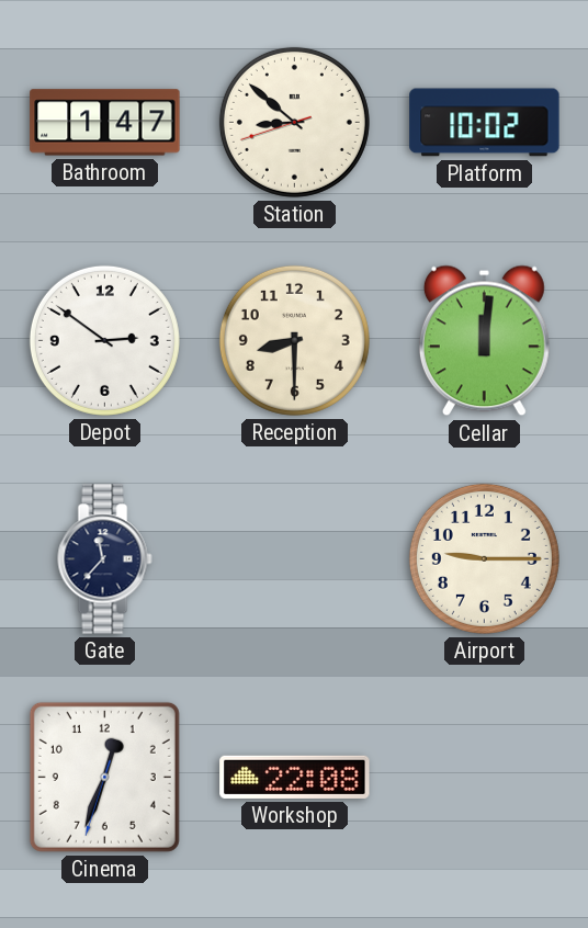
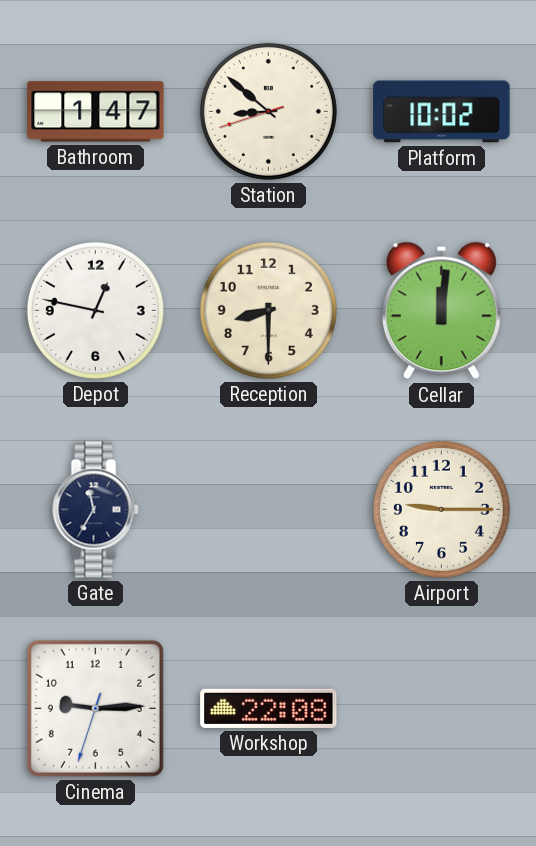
Depot: 2:51 -> 12:47 (95, 310)
Gate: 11:37 -> 11:35 (96, 510)
Cinema: 12:33 -> 9:14 (95, 708)
